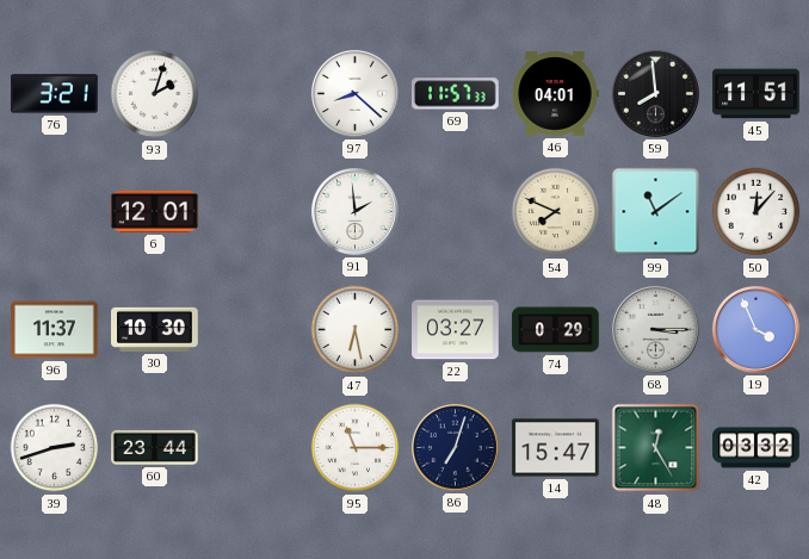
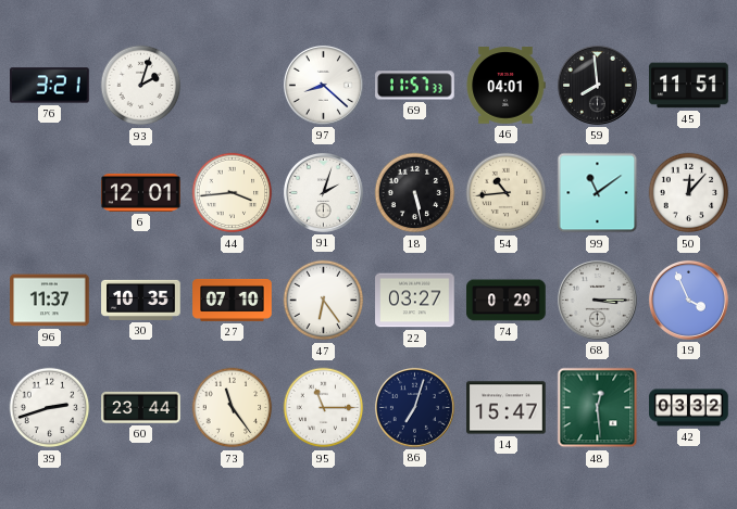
44: none -> 3:44 (233, 193)
91: 1:59 -> 2:03 (323, 192)
18: none -> 5:28 (415, 193)
54: 7:49 -> 10:44 (507, 193)
30: 10:30 -> 10:35 (141, 300)
27: none -> 07:10 (233, 300)
47: 6:28 -> 6:24 (324, 301)
73: none -> 11:24 (233, 408)
48: 12:25 -> 12:29 (598, 408)
